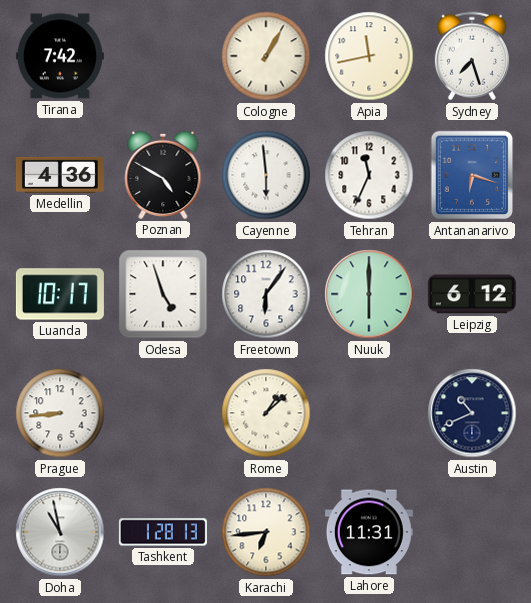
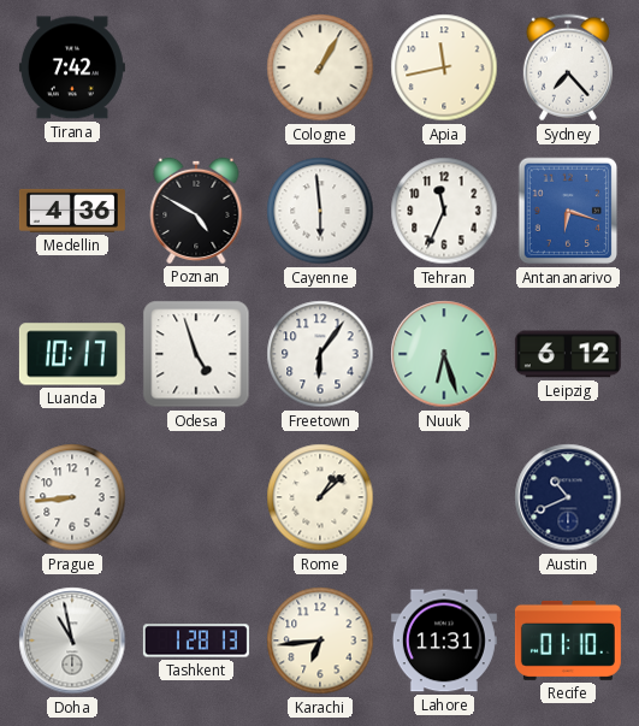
Sydney: 7:27 -> 7:23 (568, 67)
Nuuk: 6:00 -> 6:27 (444, 354)
Recife: none -> 01:10 (568, 641)
